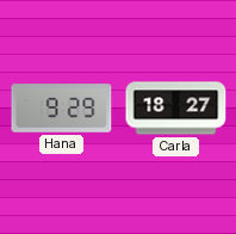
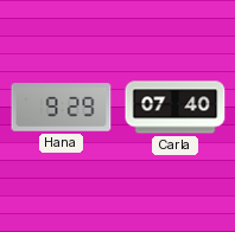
Carla: 18:27 -> 07:40 (176, 108)
